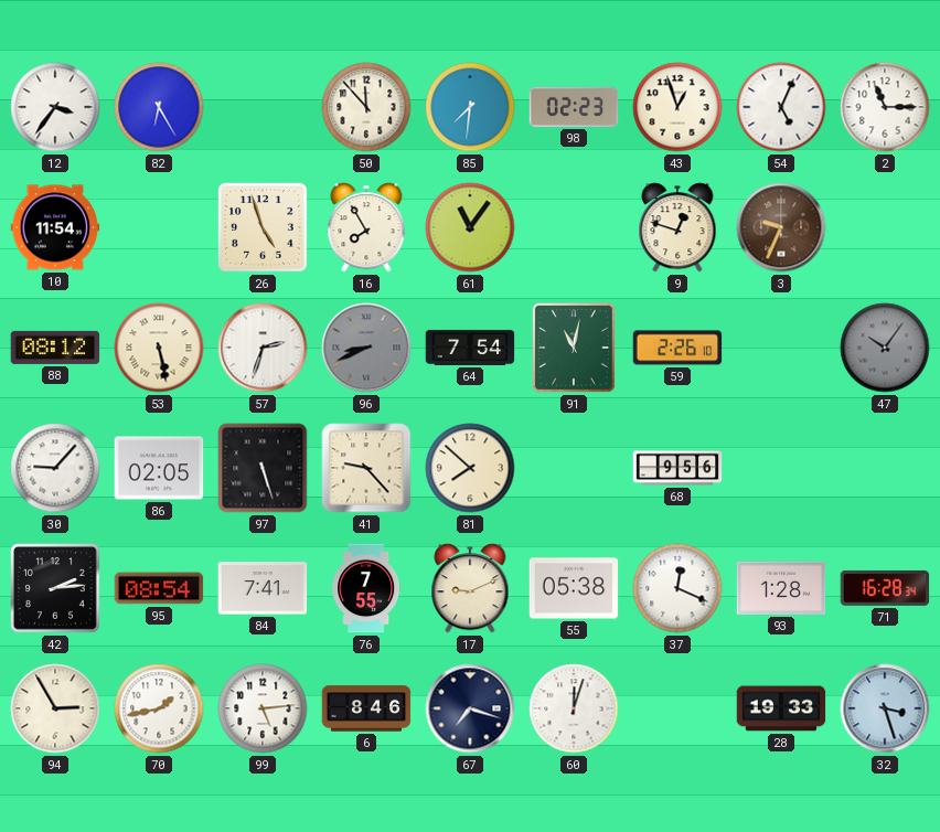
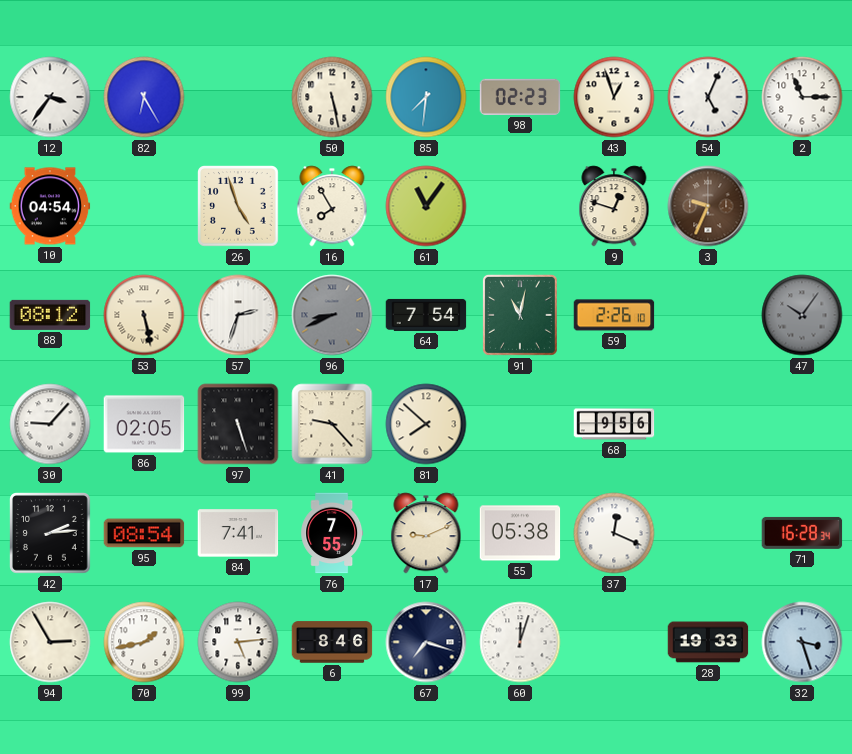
50: 11:53 -> 5:28 (332, 97)
10: 11:54 -> 04:54 (50, 206)
93: 1:28 -> none (781, 588)
